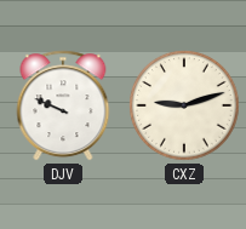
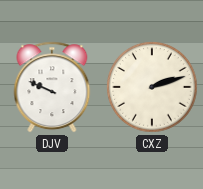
CXZ: 9:12 -> 2:12 (153, 88)
